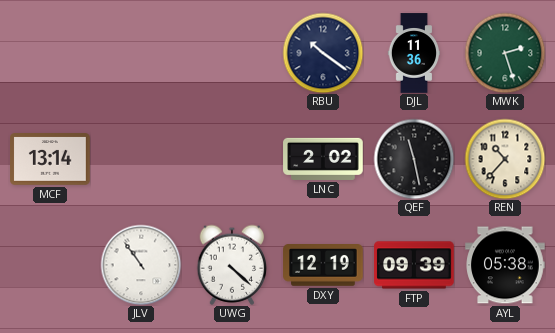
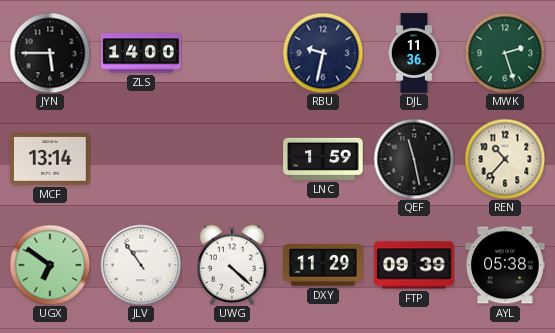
JYN: none -> 5:45 (50, 53)
ZLS: none -> 14:00 (141, 53)
RBU: 10:21 -> 9:32 (323, 53)
LNC: 2:02 -> 1:59 (323, 159)
UGX: none -> 6:51 (50, 265)
DXY: 12:19 -> 11:29 (323, 266)
